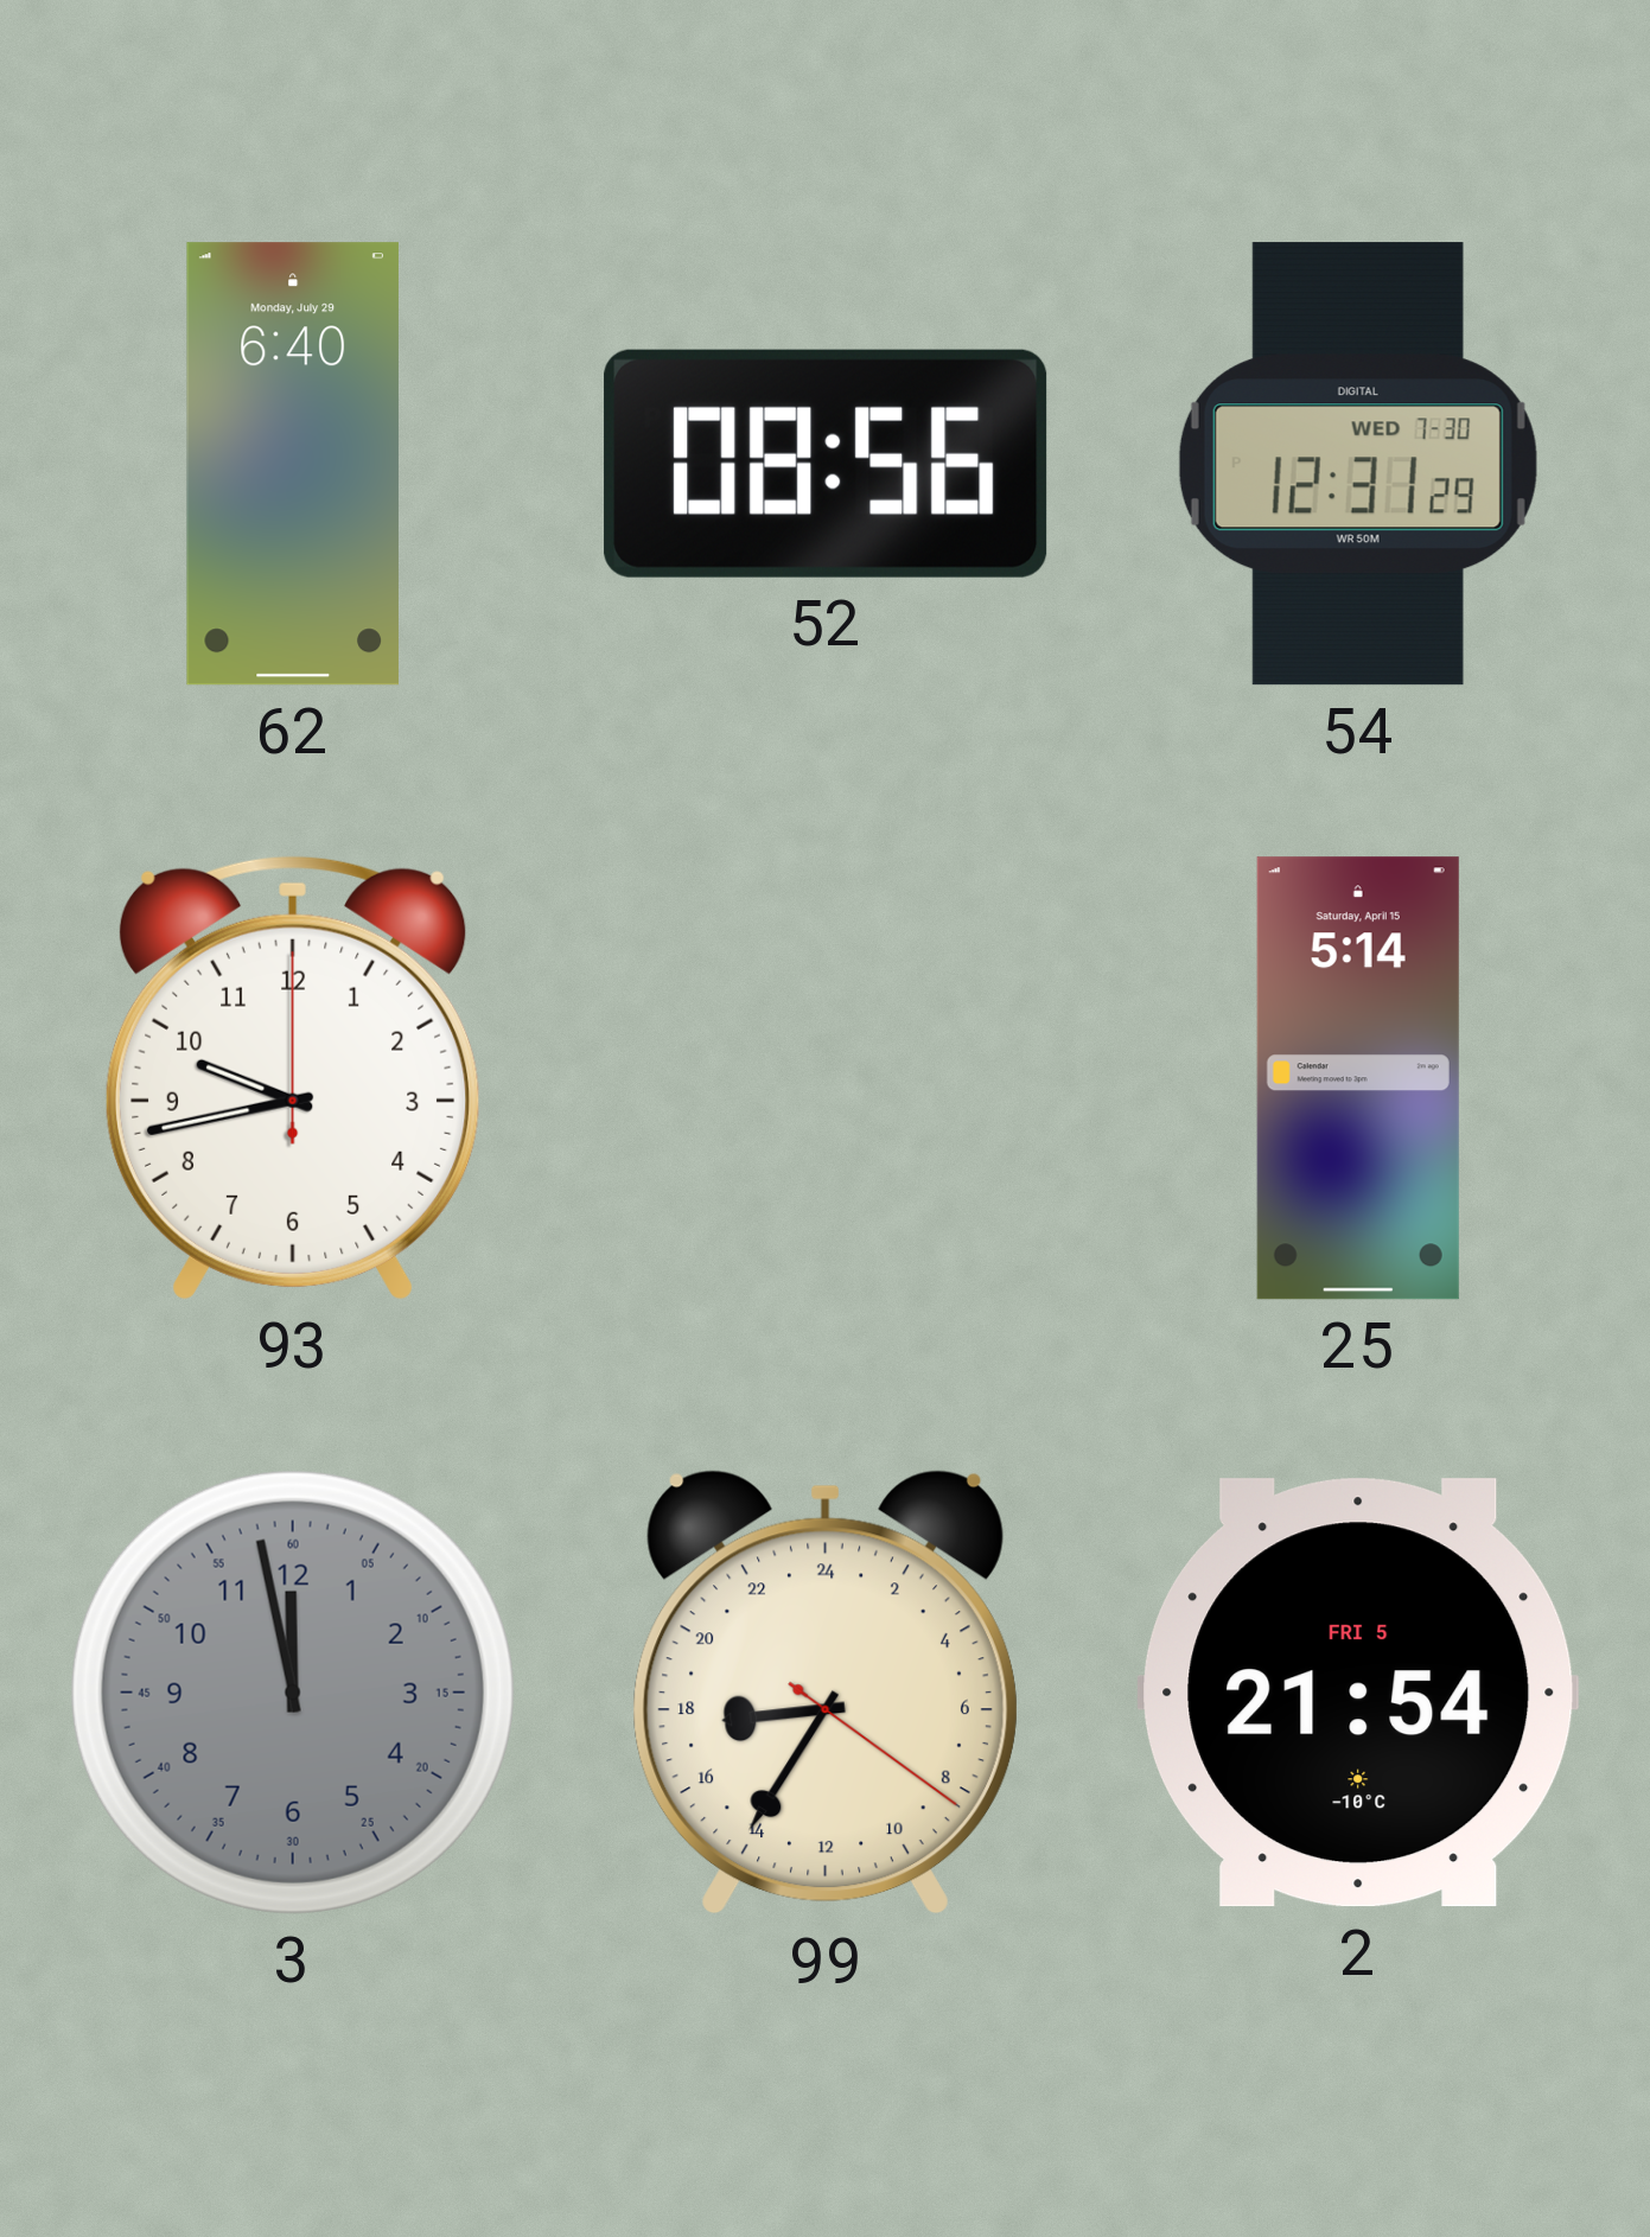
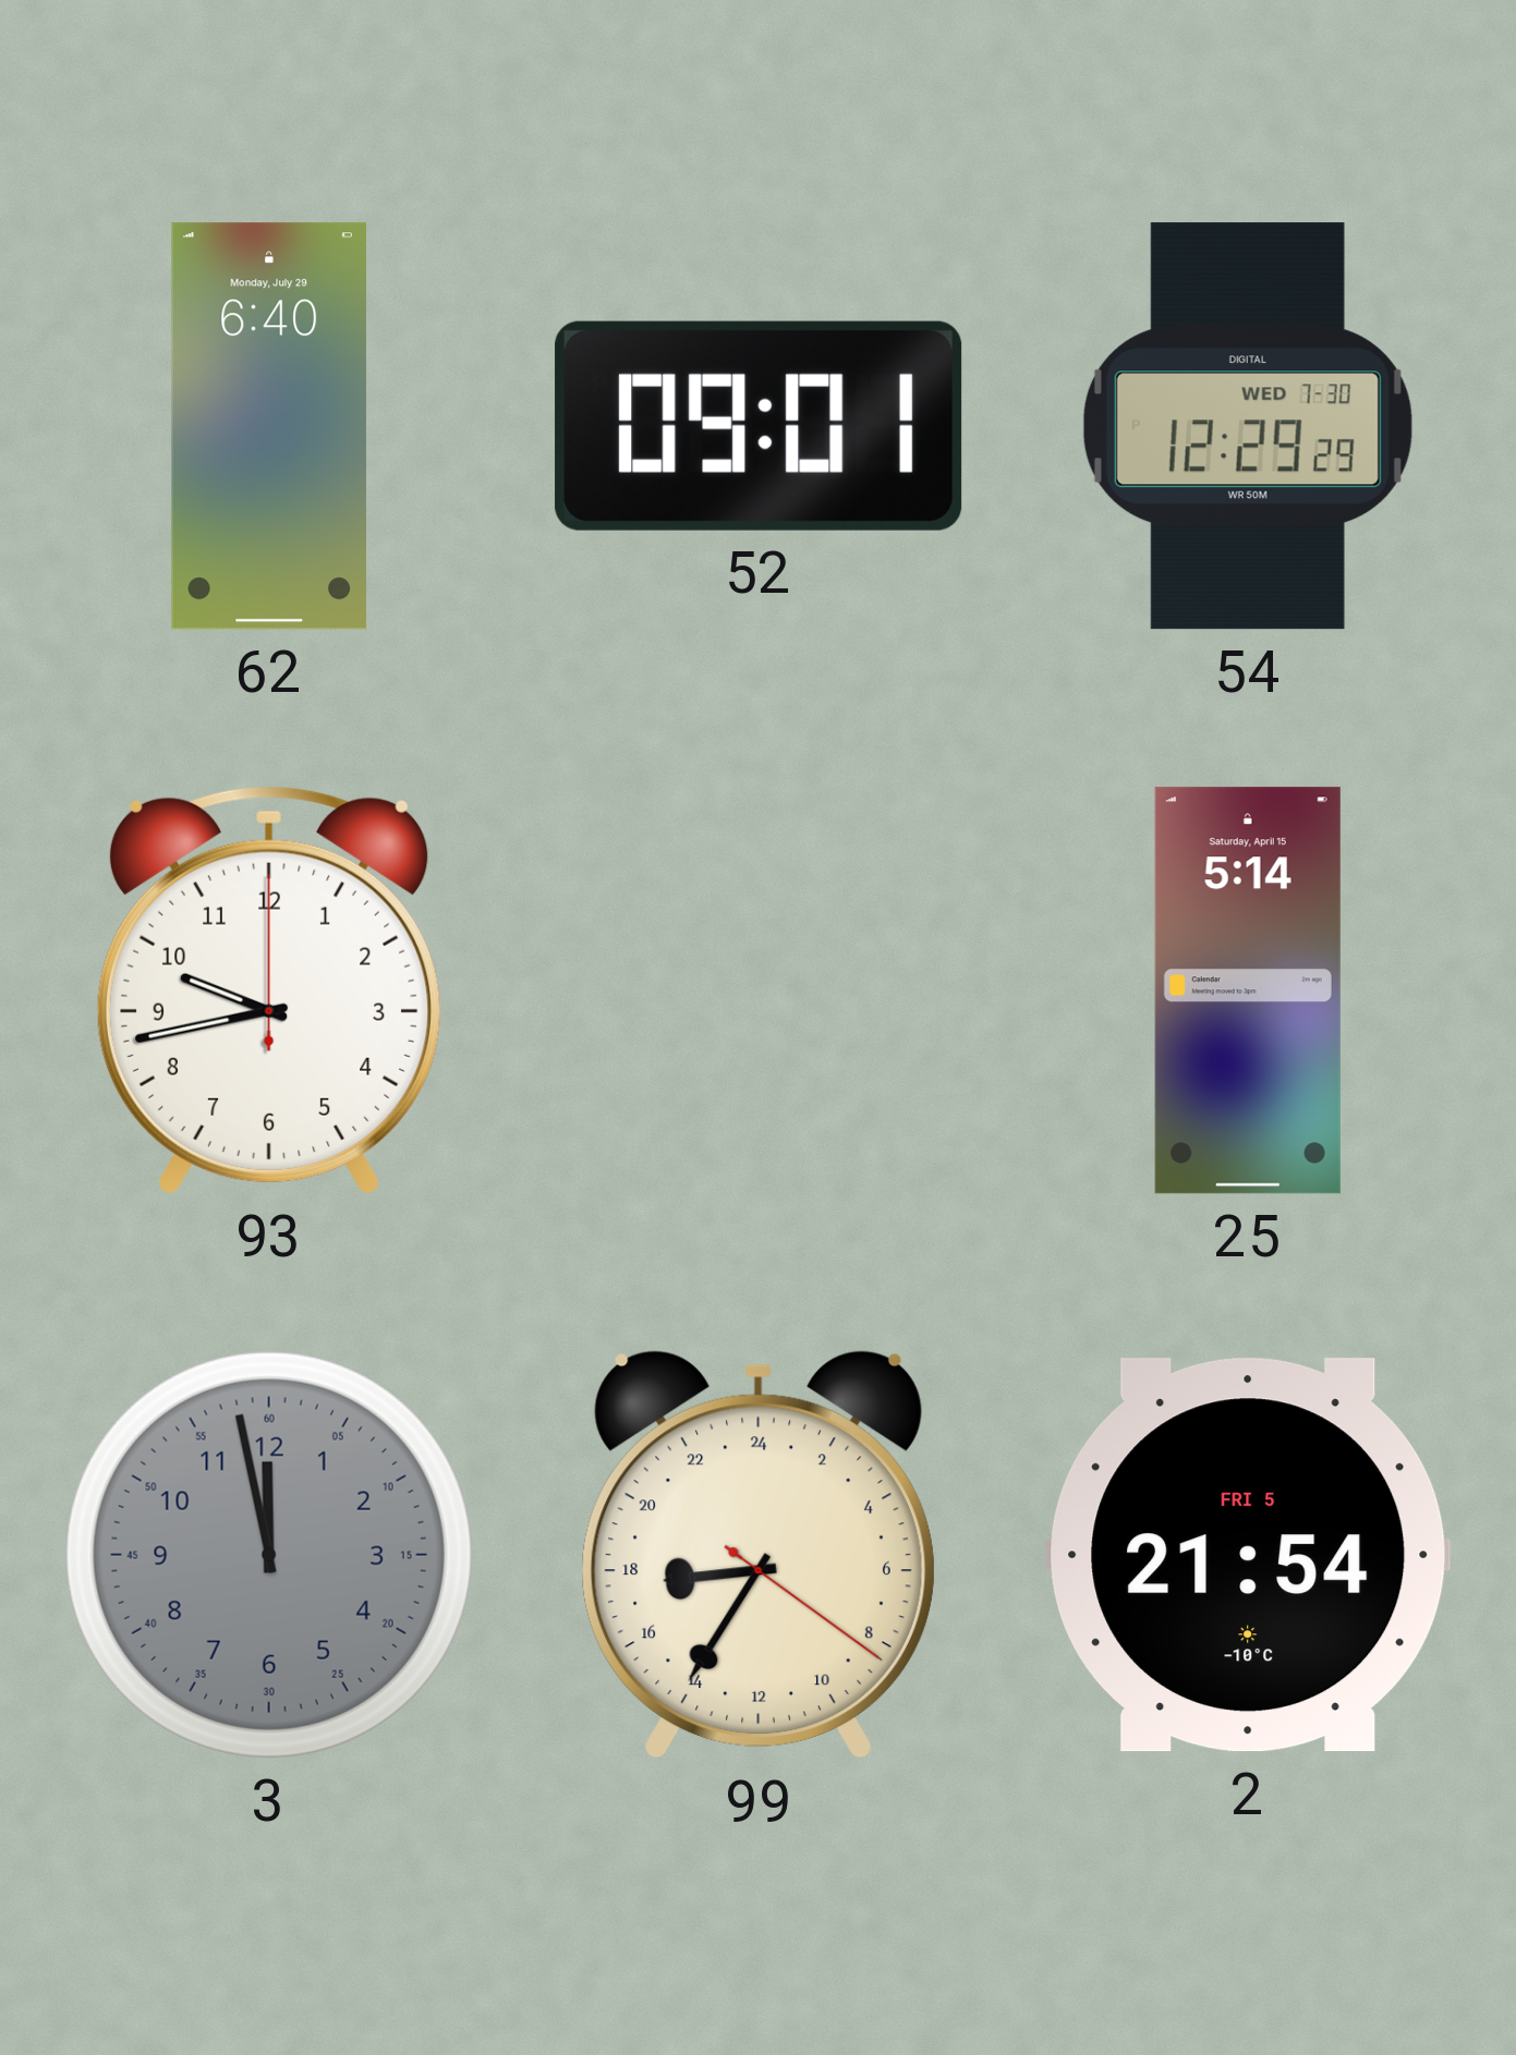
52: 08:56 -> 09:01 (759, 426)
54: 12:31 -> 12:29 (1248, 426)
